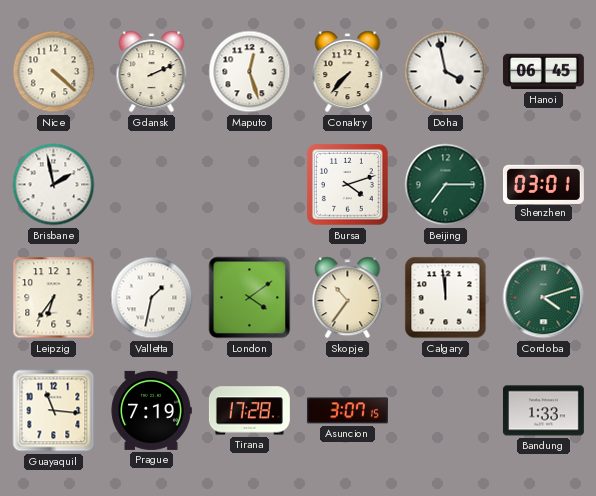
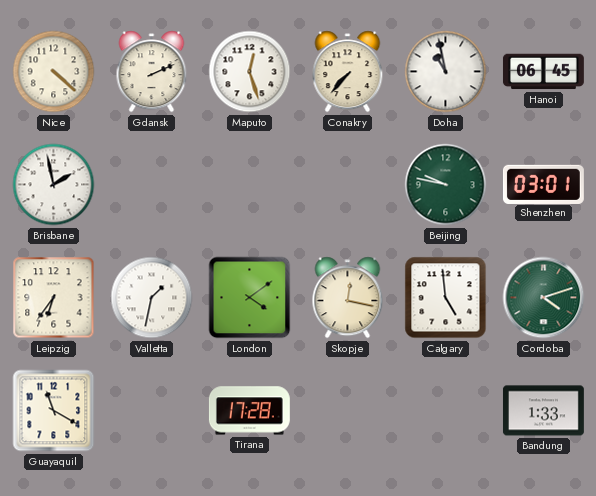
Doha: 3:58 -> 10:58 (446, 72)
Bursa: 4:12 -> none (348, 185)
Beijing: 7:15 -> 9:47 (446, 185)
Skopje: 10:36 -> 12:17 (348, 298)
Calgary: 11:59 -> 4:59 (446, 298)
Guayaquil: 11:16 -> 11:20 (54, 411)
Prague: 7:19 -> none (151, 410)
Asuncion: 3:07 -> none (347, 411)
